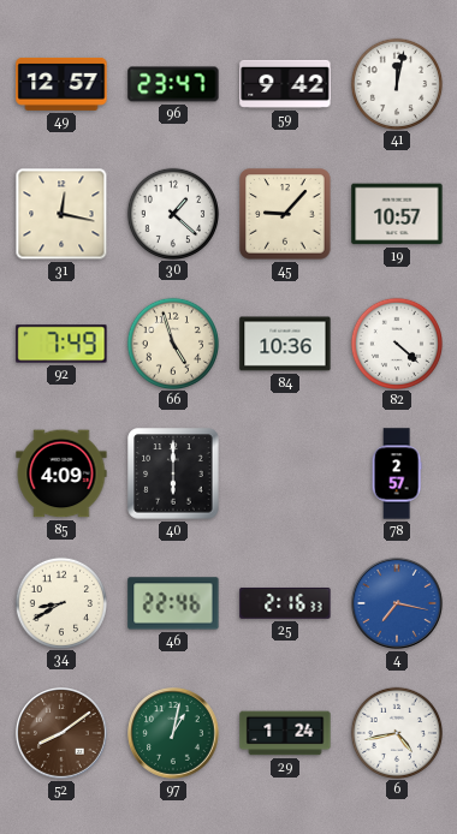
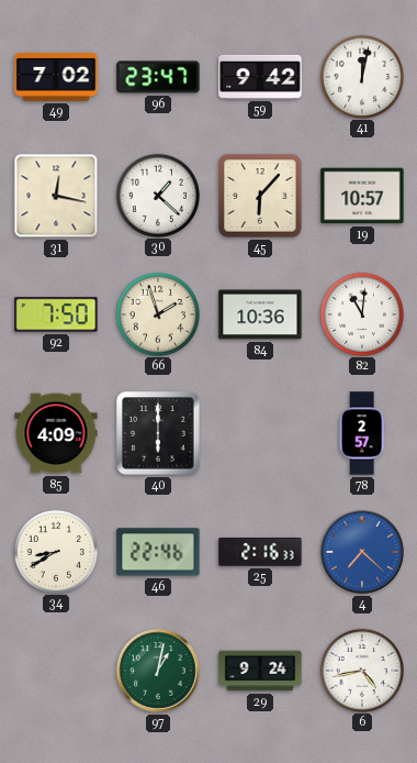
49: 12:57 -> 7:02 (56, 77)
45: 9:07 -> 6:07 (260, 196)
92: 7:49 -> 7:50 (56, 314)
66: 4:57 -> 1:57 (157, 313)
82: 4:22 -> 11:01 (361, 313)
4: 7:17 -> 7:22 (363, 553)
52: 8:09 -> none (63, 734)
29: 1:24 -> 9:24 (260, 671)
